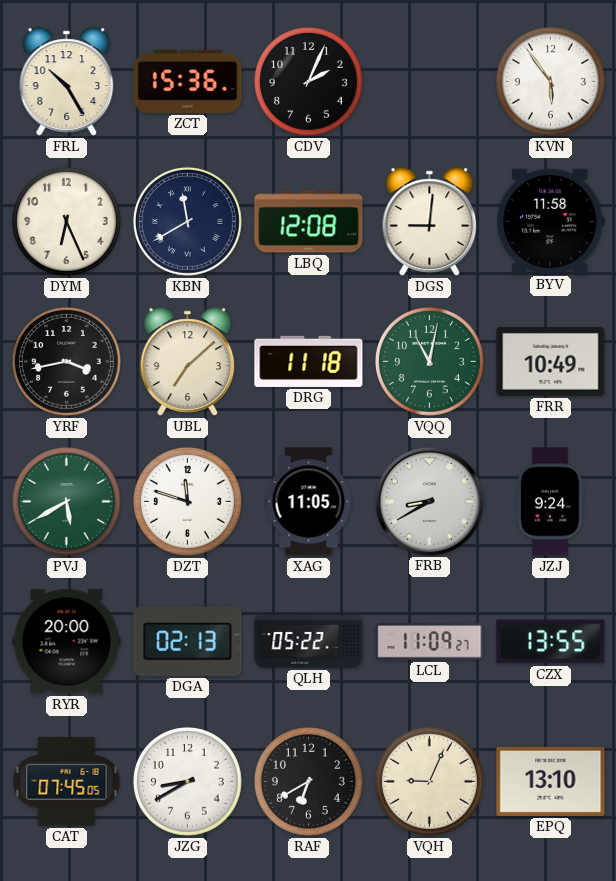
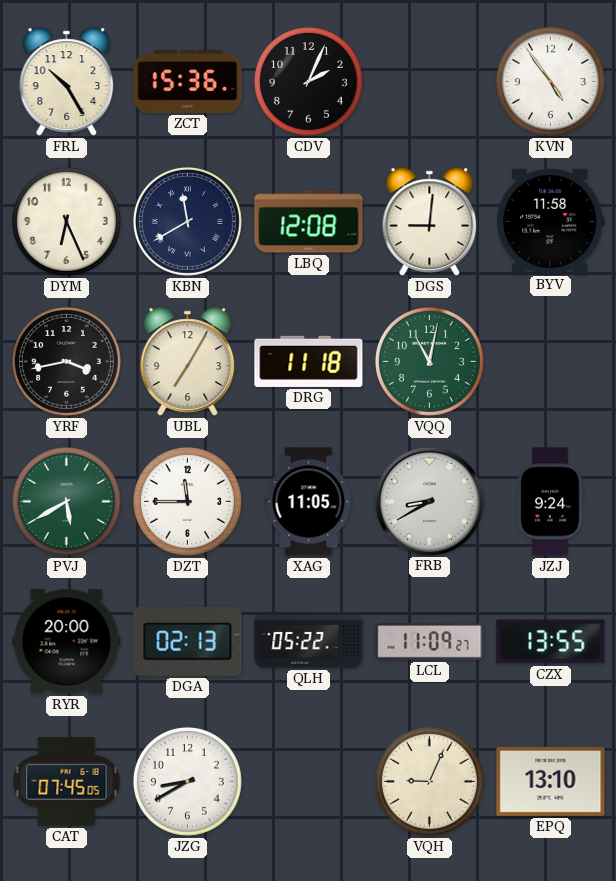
KVN: 5:54 -> 4:54 (550, 81)
UBL: 7:08 -> 7:05 (188, 362)
FRR: 10:49 -> none (551, 361)
DZT: 11:48 -> 11:45 (187, 501)
RAF: 6:40 -> none (308, 781)
